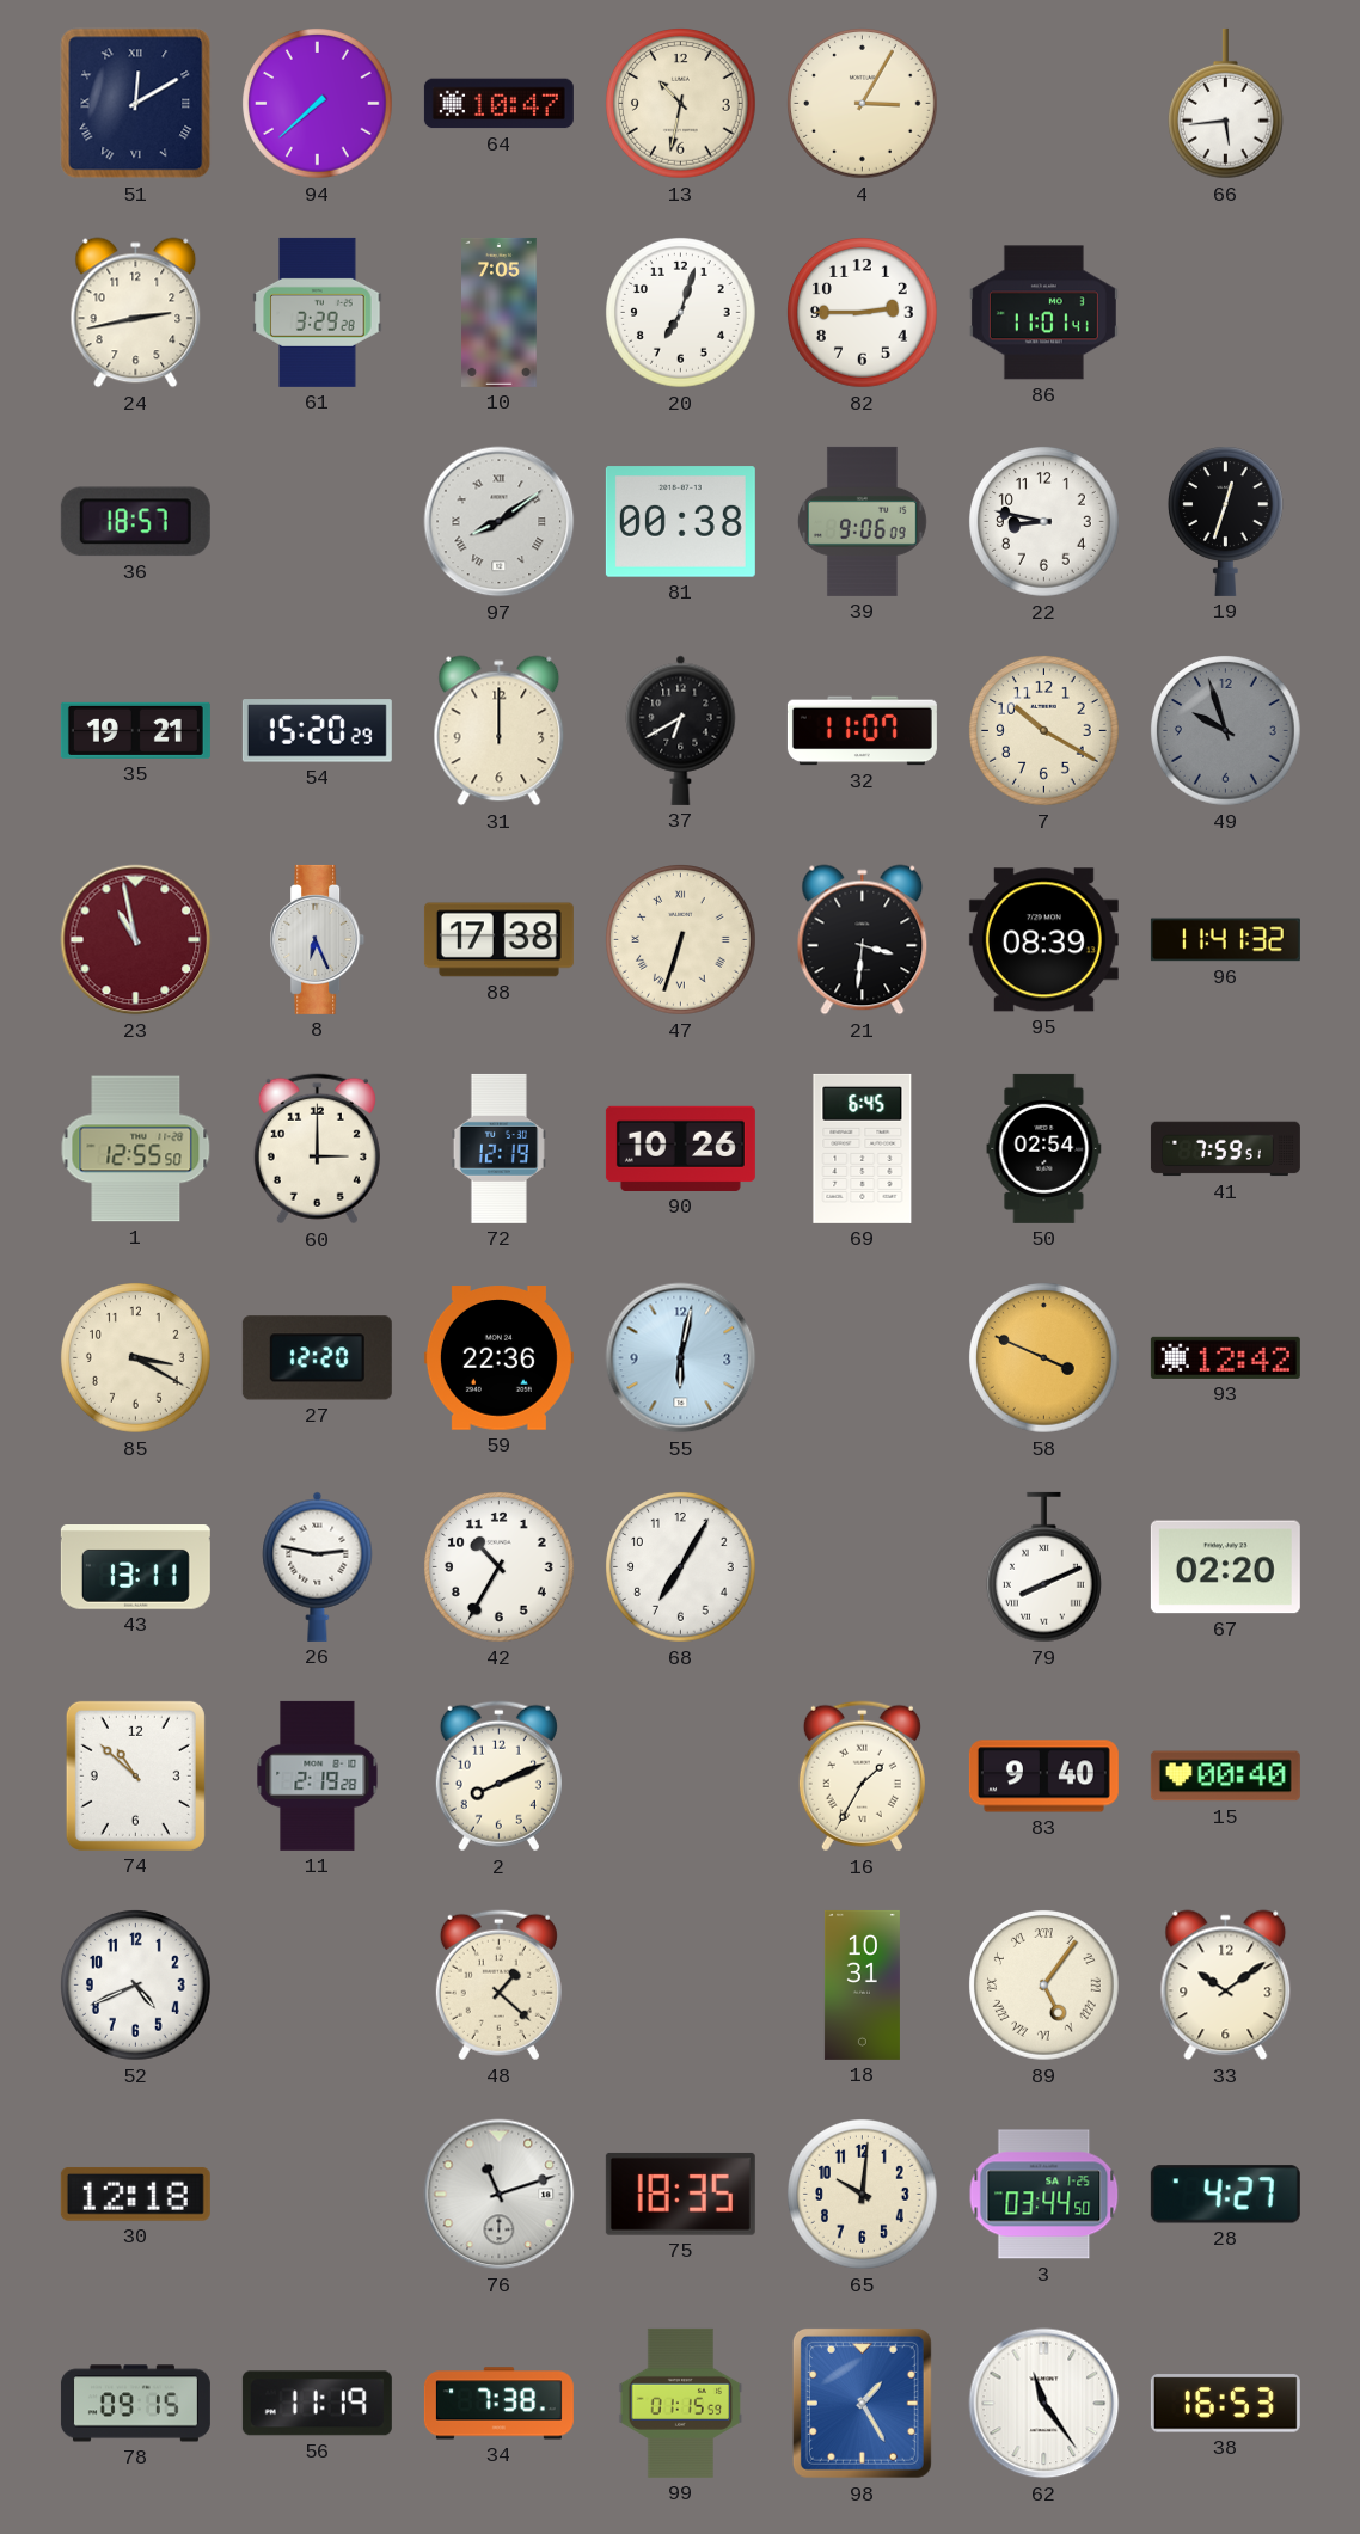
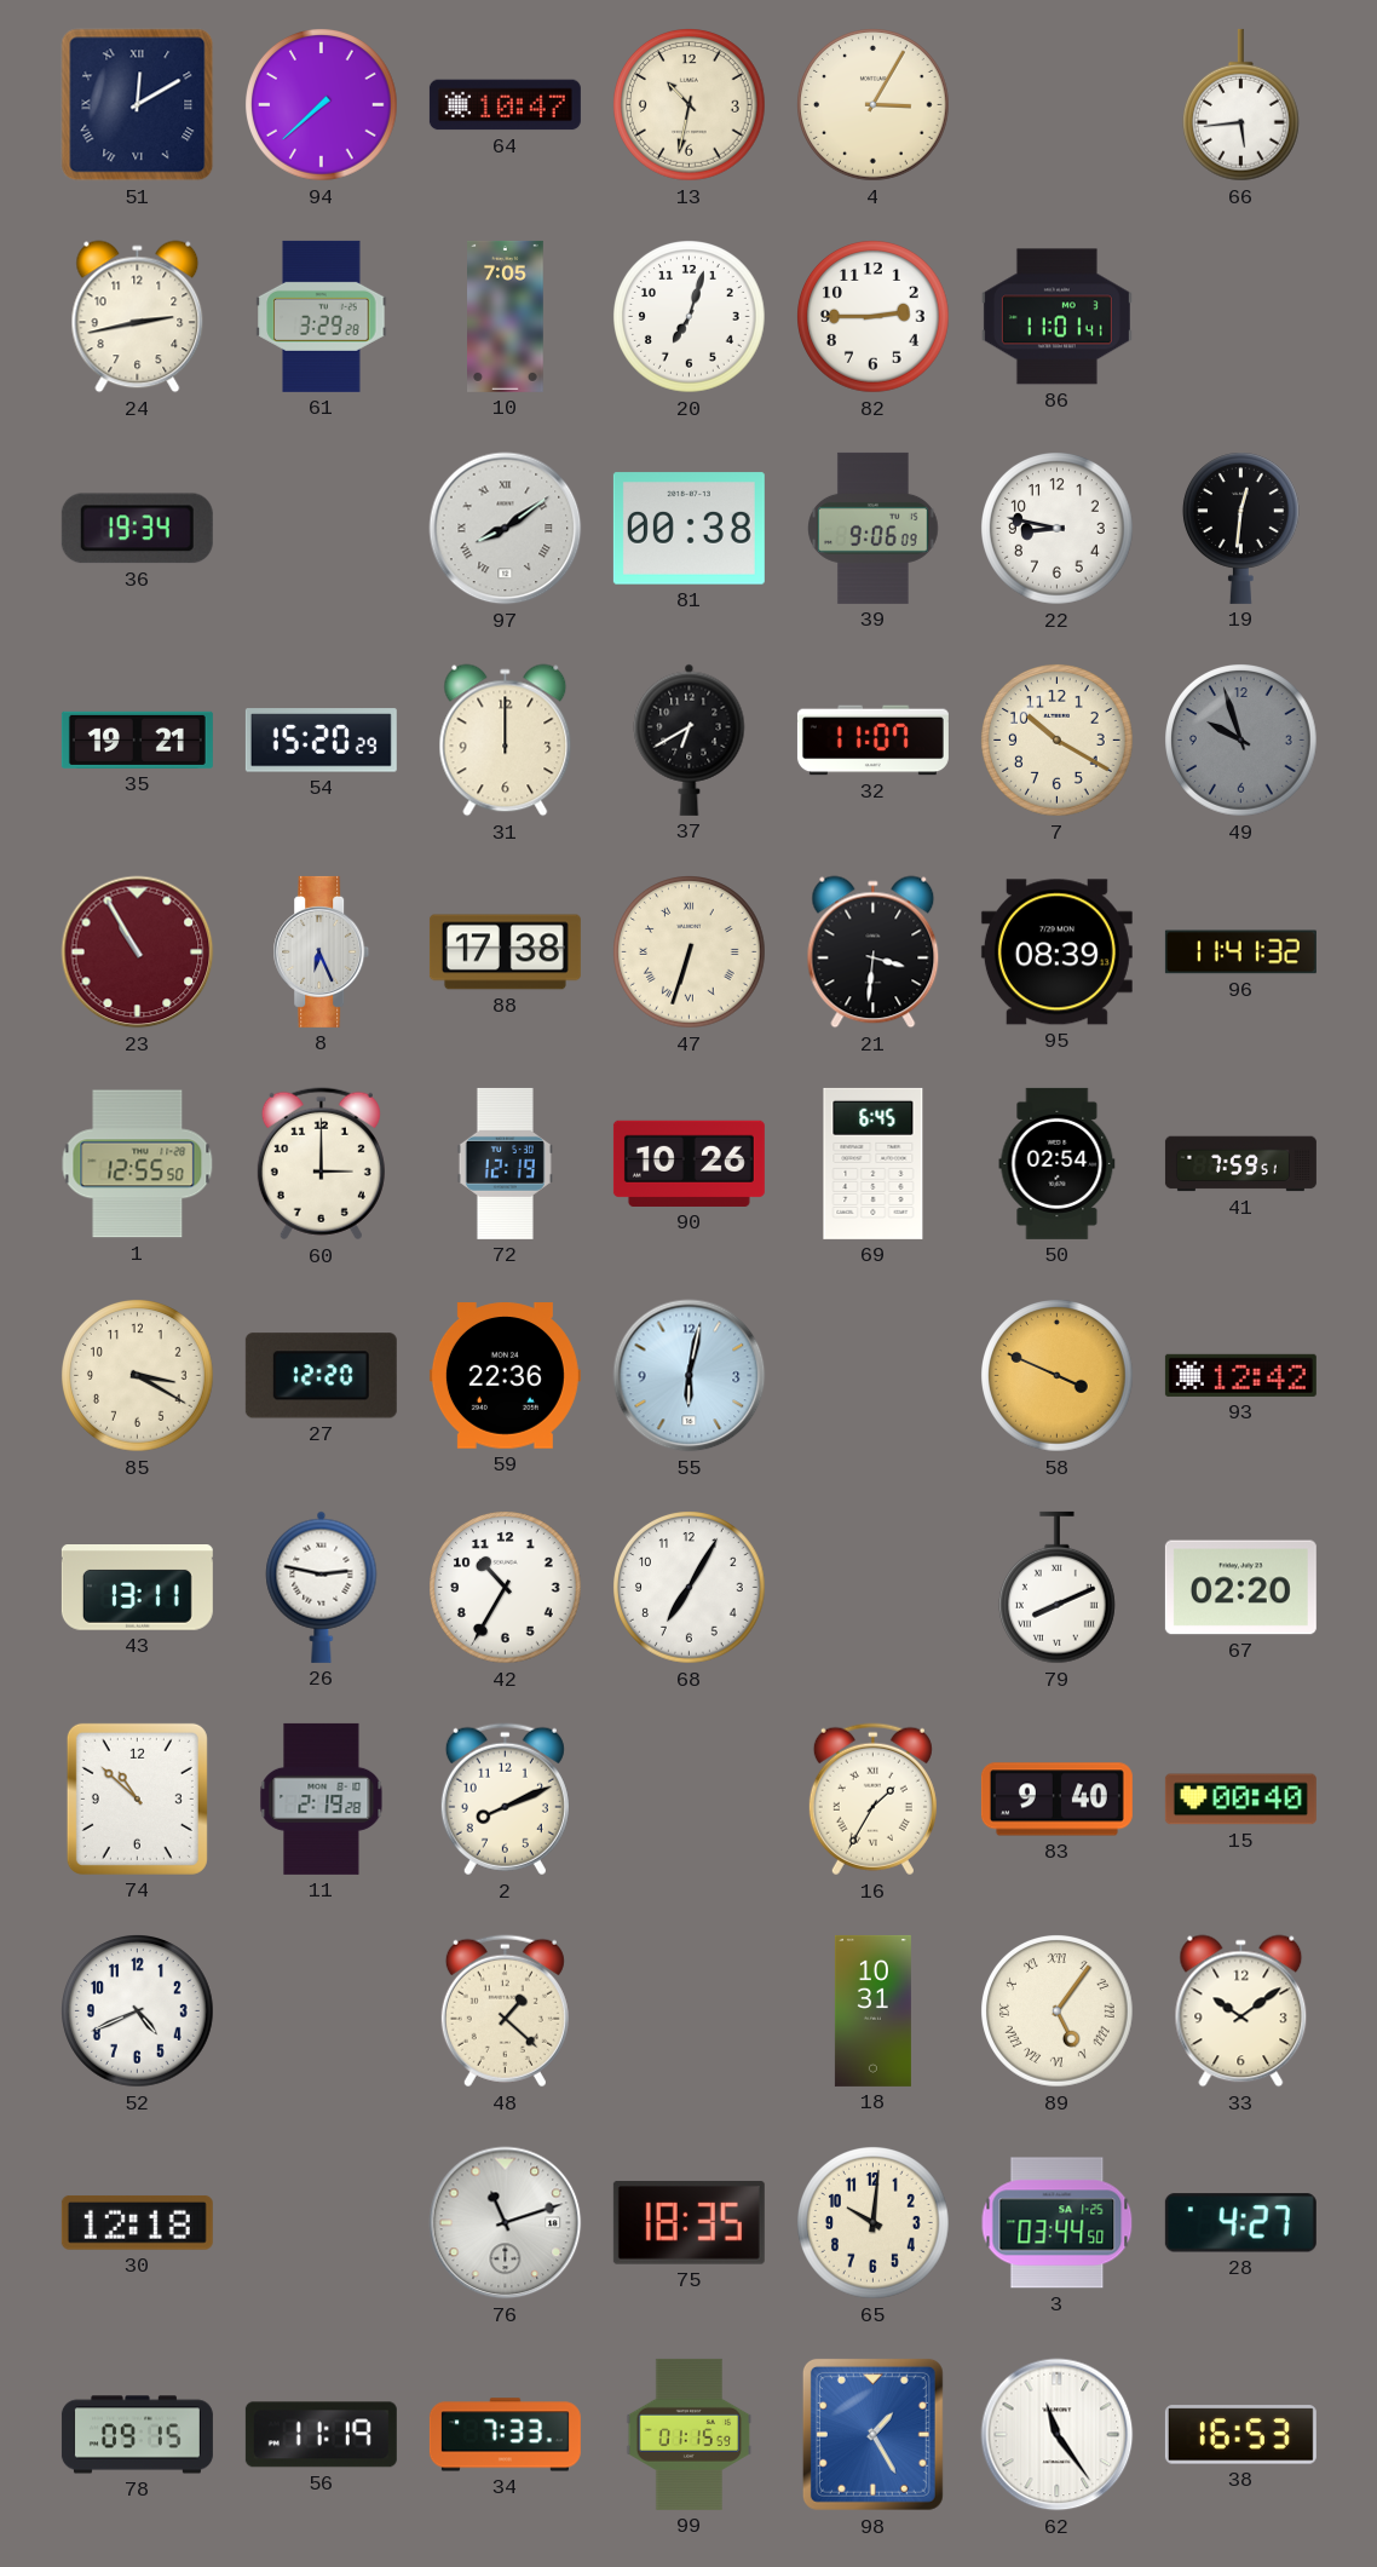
36: 18:57 -> 19:34 (137, 529)
19: 12:33 -> 12:31 (1240, 528)
23: 10:58 -> 10:55 (138, 952)
34: 7:38 -> 7:33 (505, 2435)
